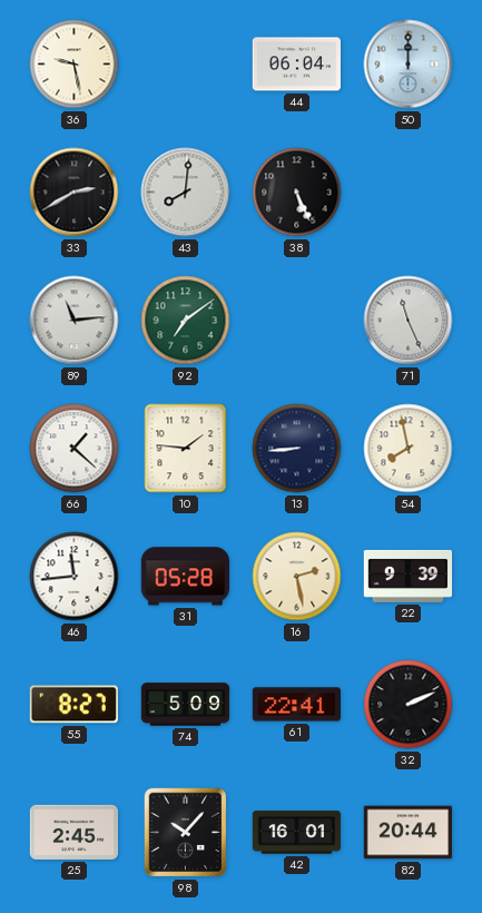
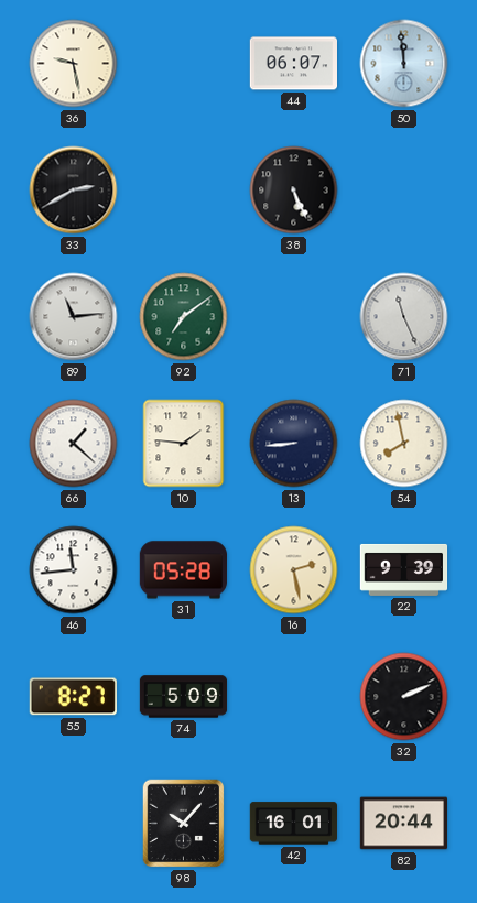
44: 06:04 -> 06:07 (294, 64)
50: 12:00 -> 11:59 (404, 64)
43: 8:01 -> none (186, 193)
61: 22:41 -> none (296, 705)
25: 2:45 -> none (73, 832)
